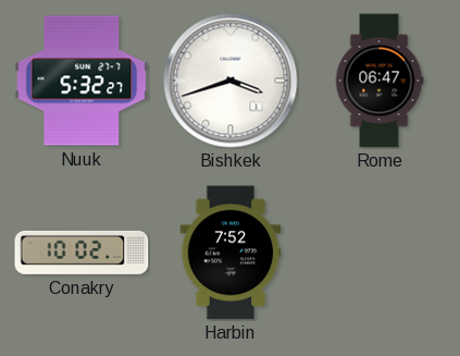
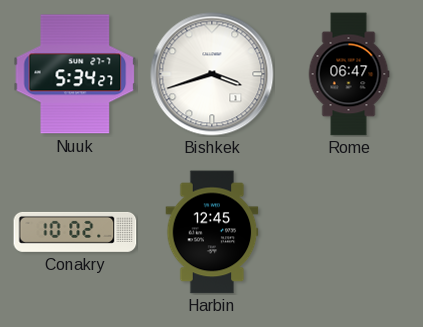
Nuuk: 5:32 -> 5:34 (75, 74)
Harbin: 7:52 -> 12:45 (212, 232)
